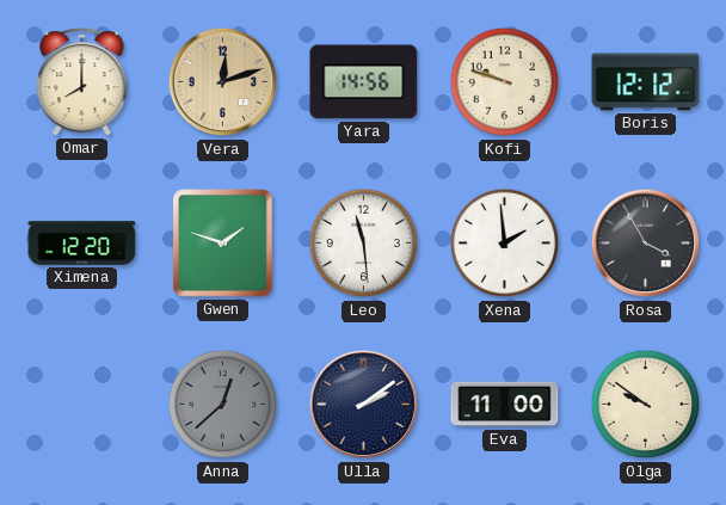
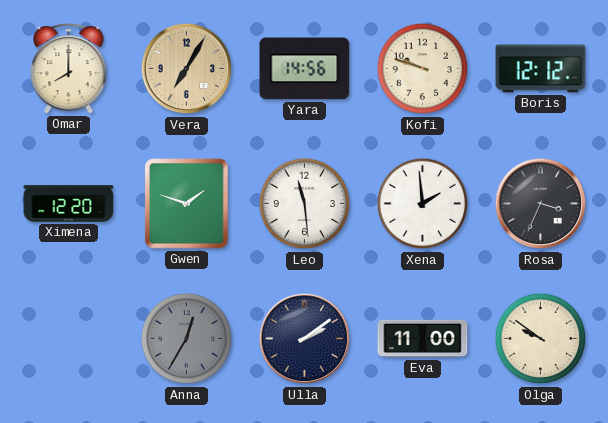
Vera: 12:12 -> 7:05 (187, 69)
Rosa: 3:55 -> 3:34 (541, 204)
Anna: 12:38 -> 12:35 (187, 339)
